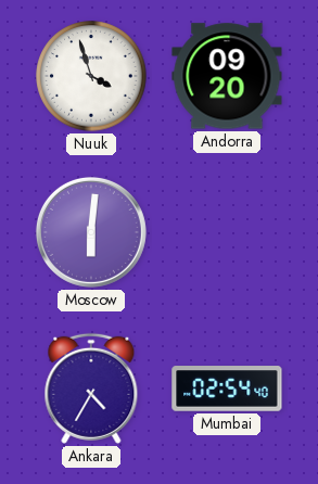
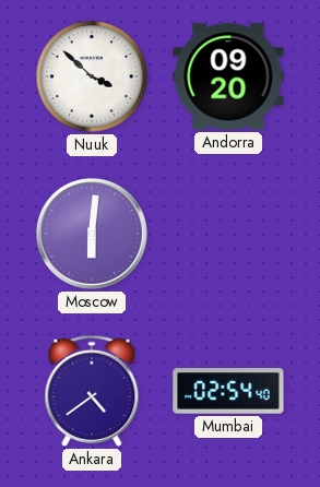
Nuuk: 3:57 -> 3:52 (92, 76)
Ankara: 4:35 -> 4:39 (92, 391)
